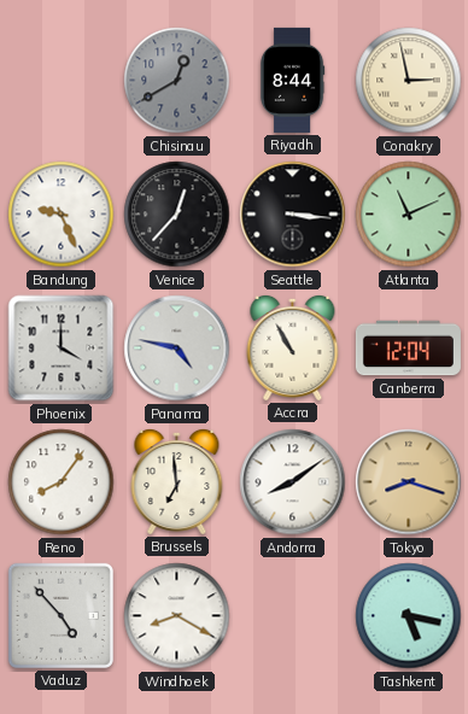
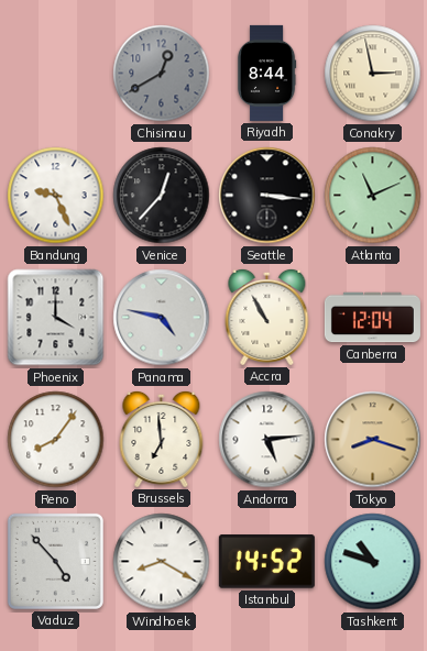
Andorra: 8:09 -> 5:14 (267, 440)
Istanbul: none -> 14:52 (266, 562)
Tashkent: 5:17 -> 10:48 (373, 562)
